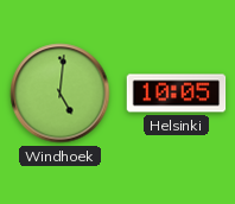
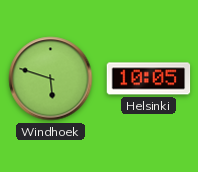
Windhoek: 5:01 -> 5:48 (51, 79)
